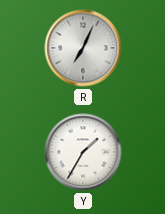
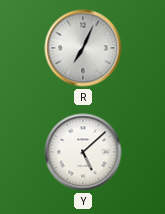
Y: 1:35 -> 5:08 (83, 152)
